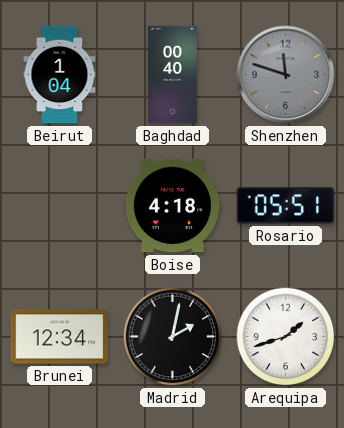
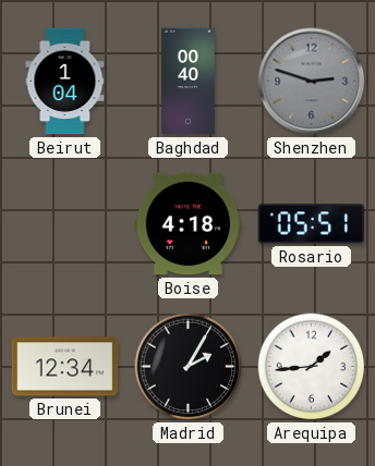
Shenzhen: 11:48 -> 2:48 (312, 82)
Madrid: 2:02 -> 2:05 (189, 367)
Arequipa: 1:42 -> 1:44 (312, 367)
